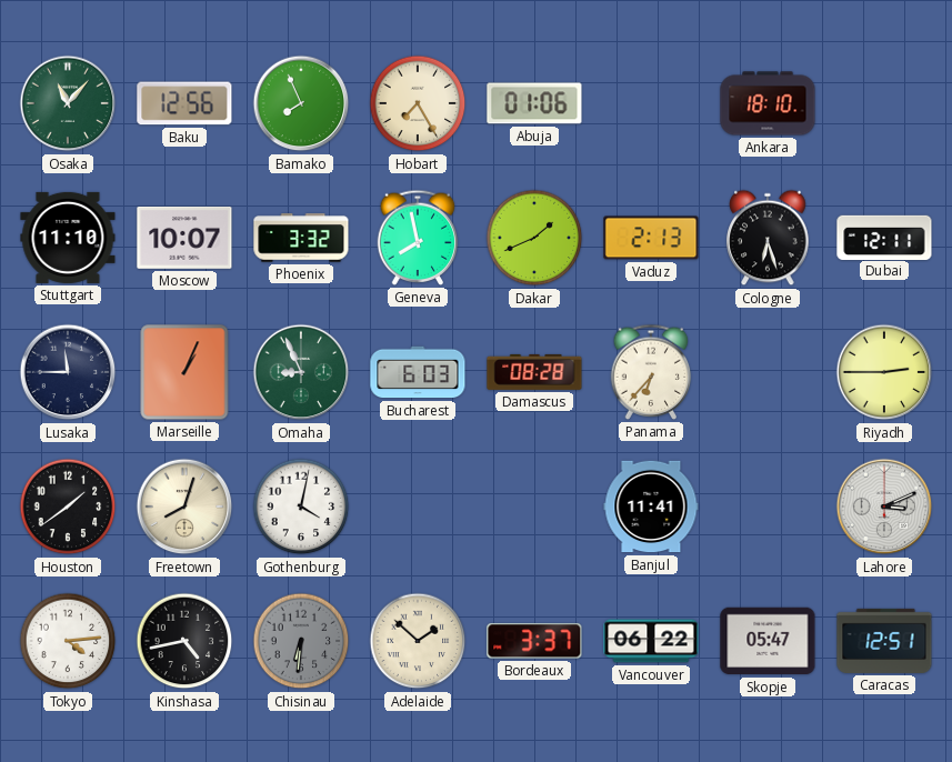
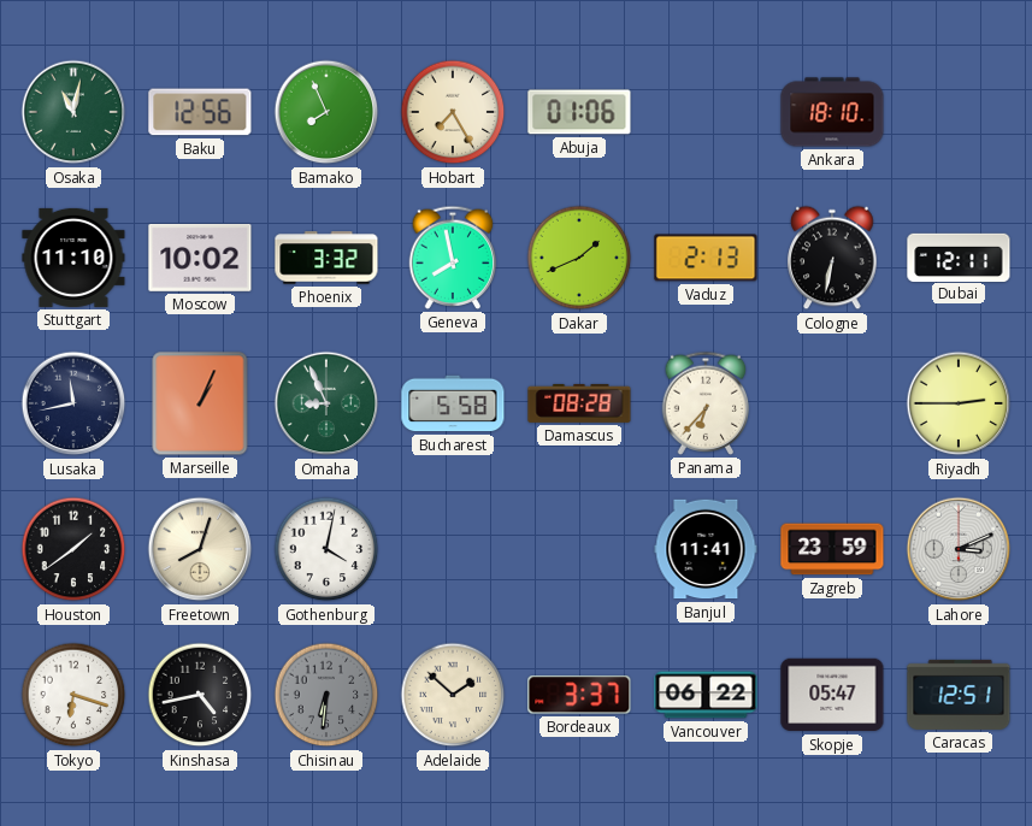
Osaka: 11:07 -> 11:02 (73, 112)
Moscow: 10:07 -> 10:02 (200, 258)
Cologne: 6:27 -> 6:32 (832, 258)
Lusaka: 11:45 -> 11:43 (73, 403)
Bucharest: 6:03 -> 5:58 (453, 403)
Zagreb: none -> 23:59 (832, 549)
Tokyo: 4:14 -> 6:18 (73, 695)
